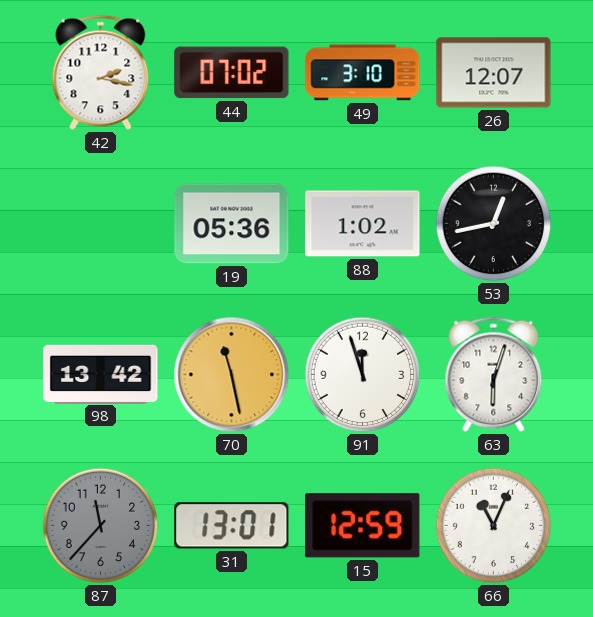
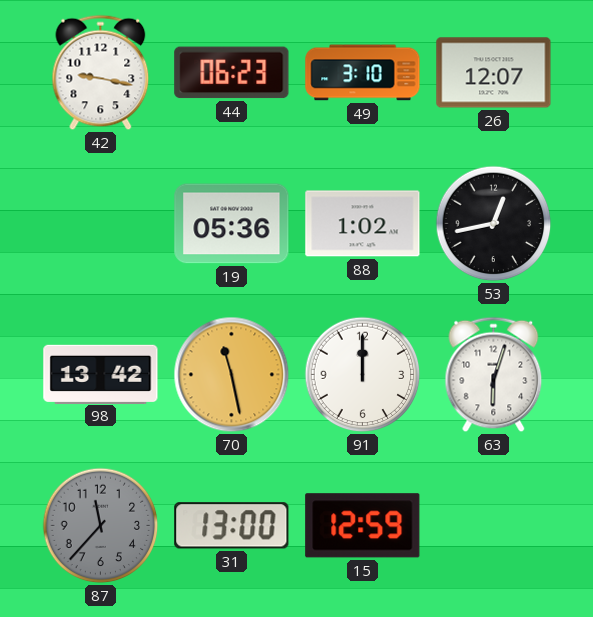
42: 2:17 -> 9:17 (101, 73)
44: 07:02 -> 06:23 (232, 73)
91: 11:57 -> 12:00 (363, 375)
31: 13:01 -> 13:00 (232, 526)
66: 11:04 -> none (494, 526)
